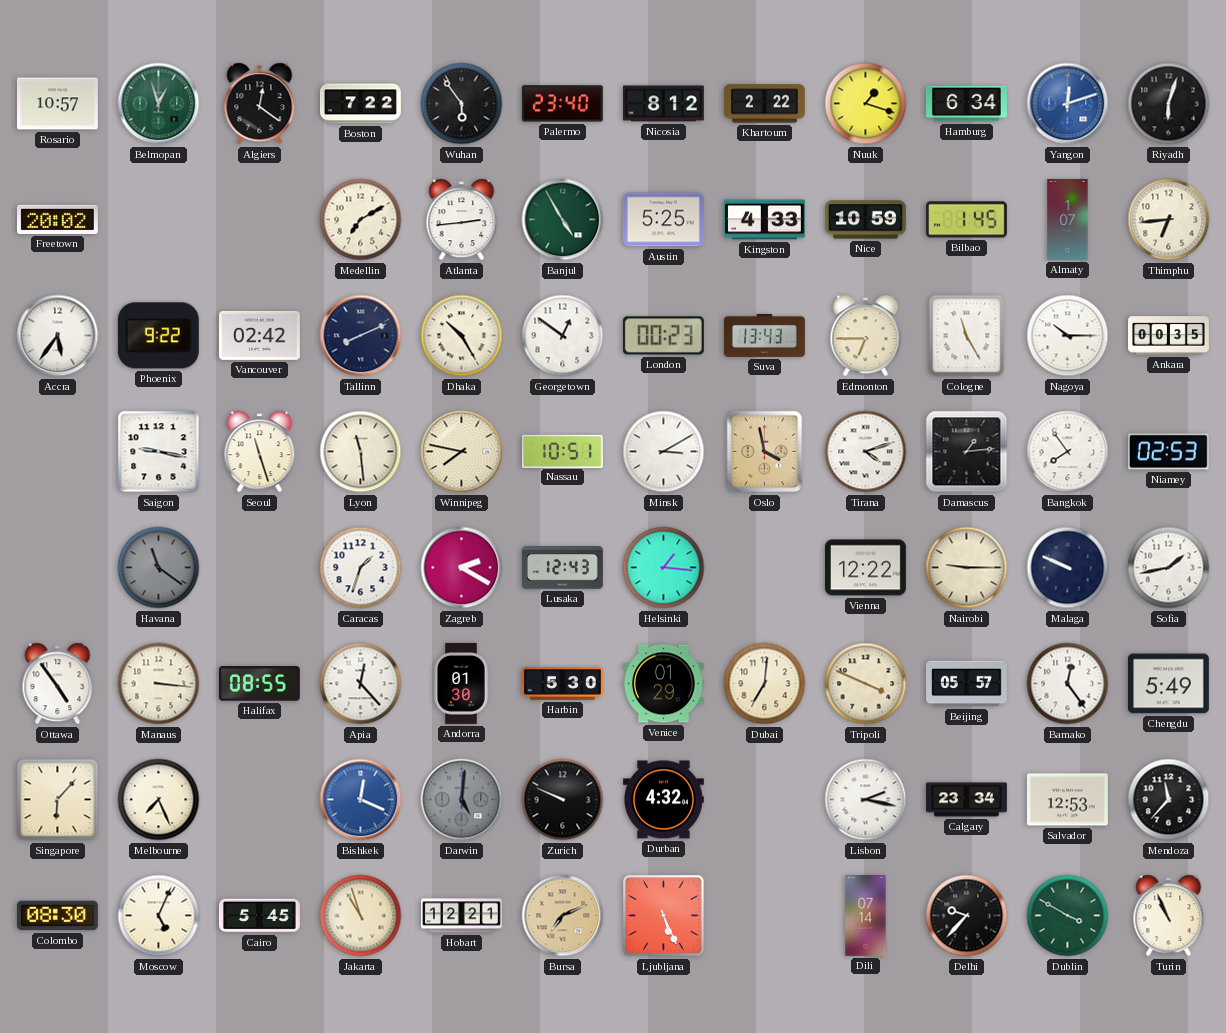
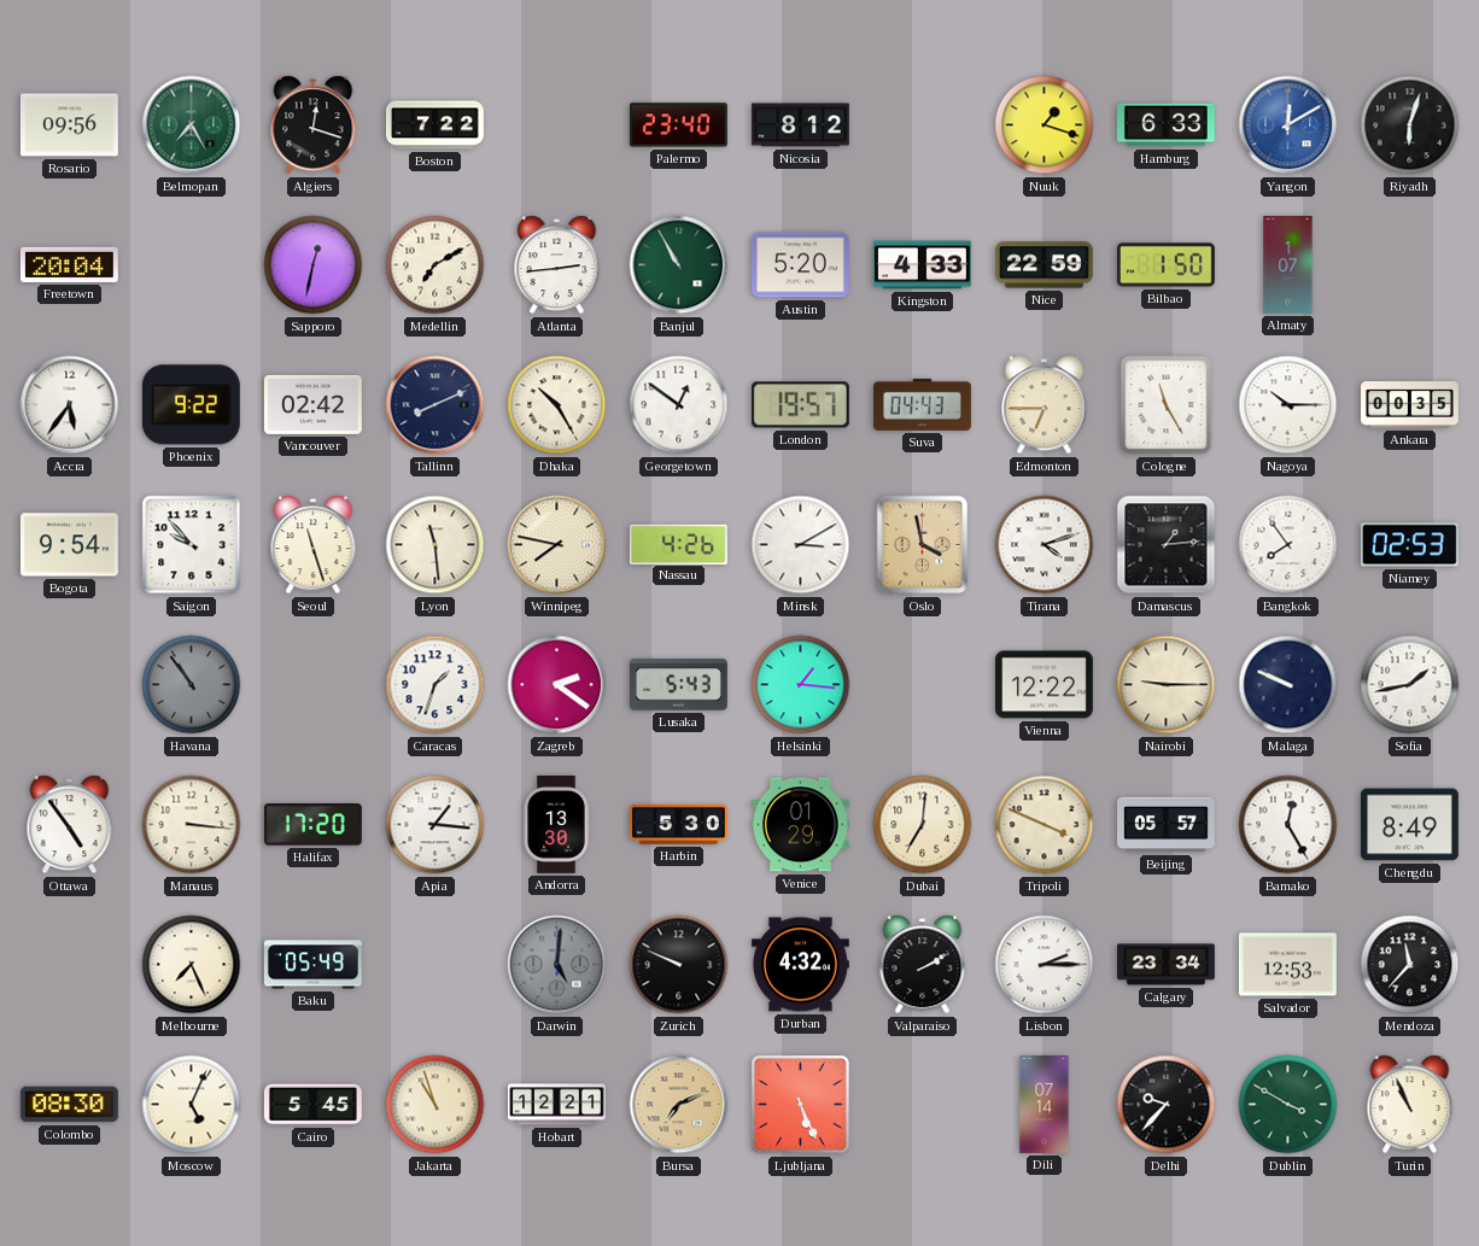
Rosario: 10:57 -> 09:56 (69, 125)
Belmopan: 12:57 -> 7:25 (192, 125)
Algiers: 12:21 -> 12:18 (314, 125)
Wuhan: 5:54 -> none (462, 104)
Khartoum: 2:22 -> none (764, 104)
Hamburg: 6:34 -> 6:33 (1165, 125)
Yangon: 12:12 -> 12:10 (1288, 125)
Freetown: 20:02 -> 20:04 (69, 264)
Sapporo: none -> 12:32 (314, 265)
Banjul: 4:55 -> 10:55 (679, 265)
Austin: 5:25 -> 5:20 (800, 265)
Nice: 10:59 -> 22:59 (1044, 265)
Bilbao: 1:45 -> 1:50 (1165, 265)
Thimphu: 6:44 -> none (1169, 220)
London: 00:23 -> 19:57 (800, 405)
Suva: 13:43 -> 04:43 (923, 404)
Bogota: none -> 9:54 (69, 545)
Saigon: 9:17 -> 9:53 (192, 545)
Nassau: 10:51 -> 4:26 (678, 544)
Havana: 11:21 -> 10:54 (192, 685)
Zagreb: 2:20 -> 2:21 (557, 685)
Lusaka: 12:43 -> 5:43 (679, 685)
Halifax: 08:55 -> 17:20 (312, 825)
Apia: 12:23 -> 1:16 (435, 825)
Andorra: 01:30 -> 13:30 (556, 824)
Bamako: 12:24 -> 12:25 (1288, 825)
Chengdu: 5:49 -> 8:49 (1409, 825)
Singapore: 6:07 -> none (58, 800)
Baku: none -> 05:49 (312, 965)
Bishkek: 12:19 -> none (361, 800)
Valparaiso: none -> 2:10 (923, 965)
Lisbon: 2:17 -> 2:15 (1045, 965)
